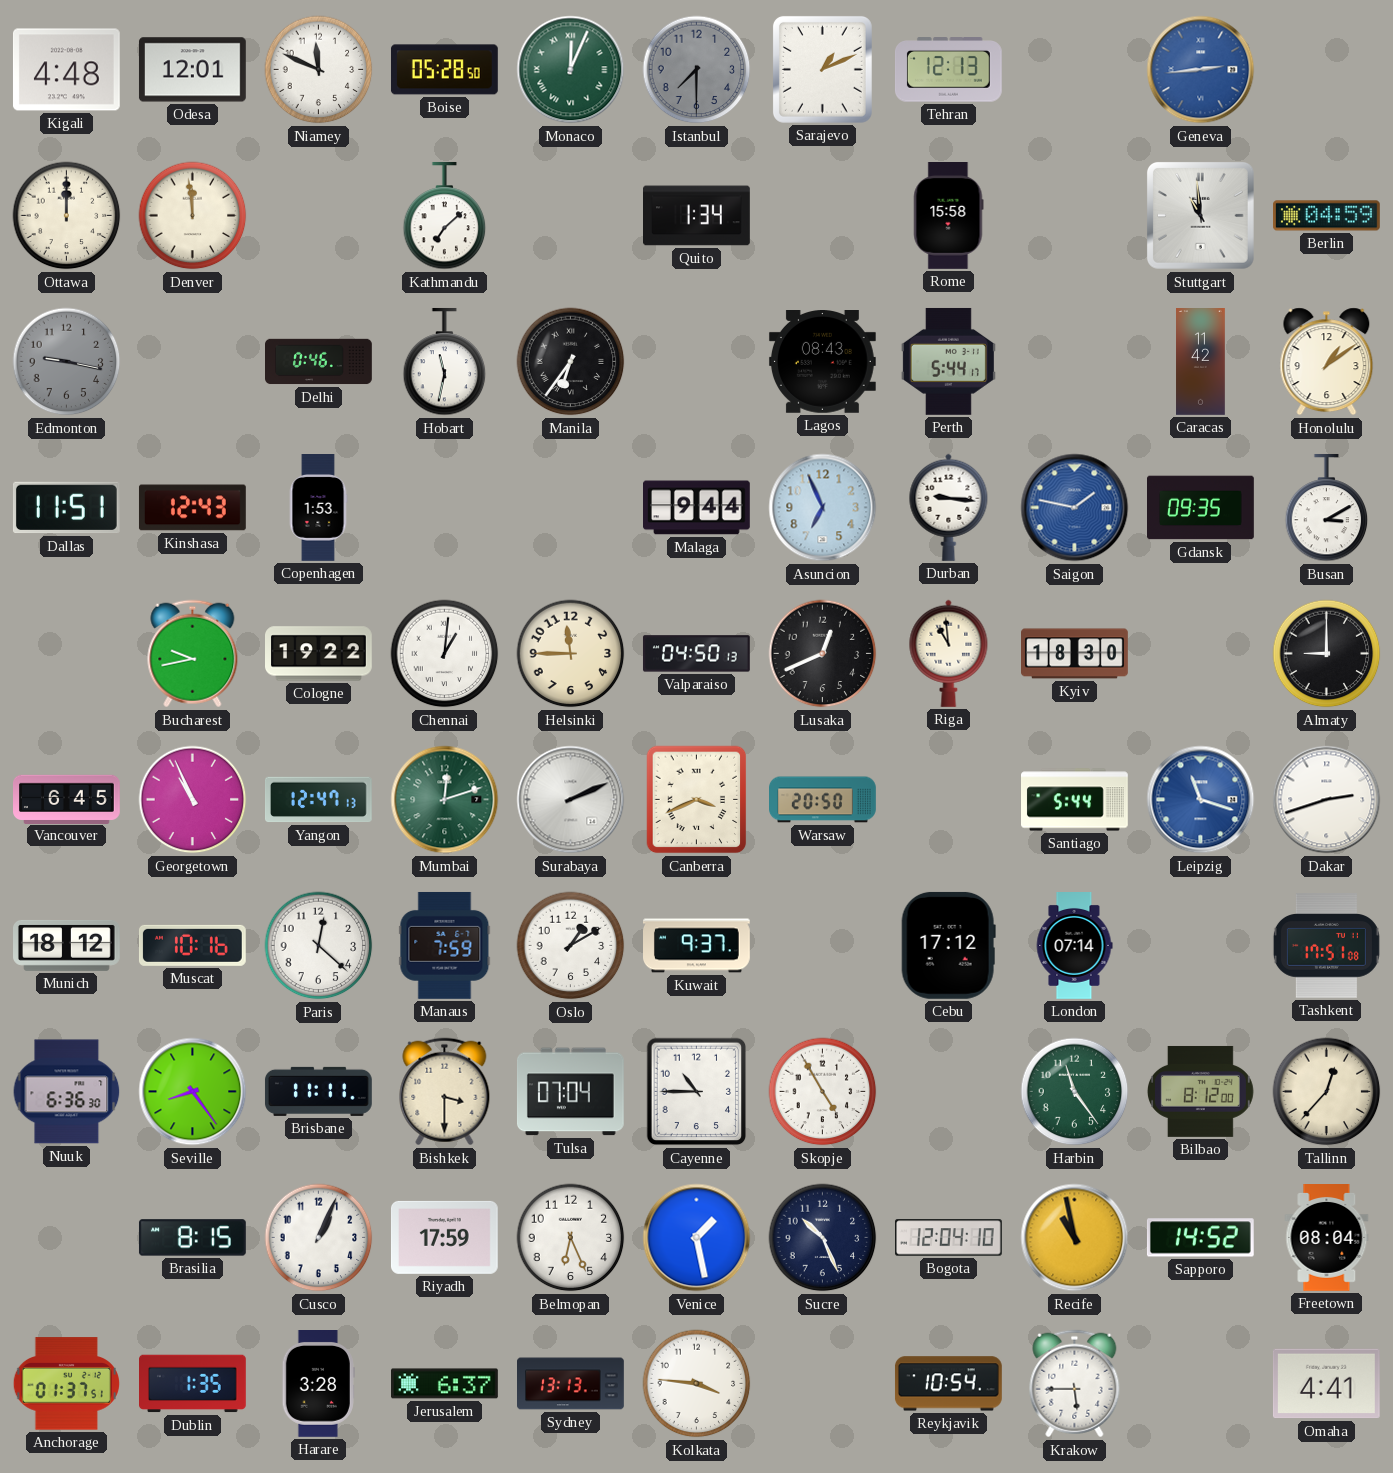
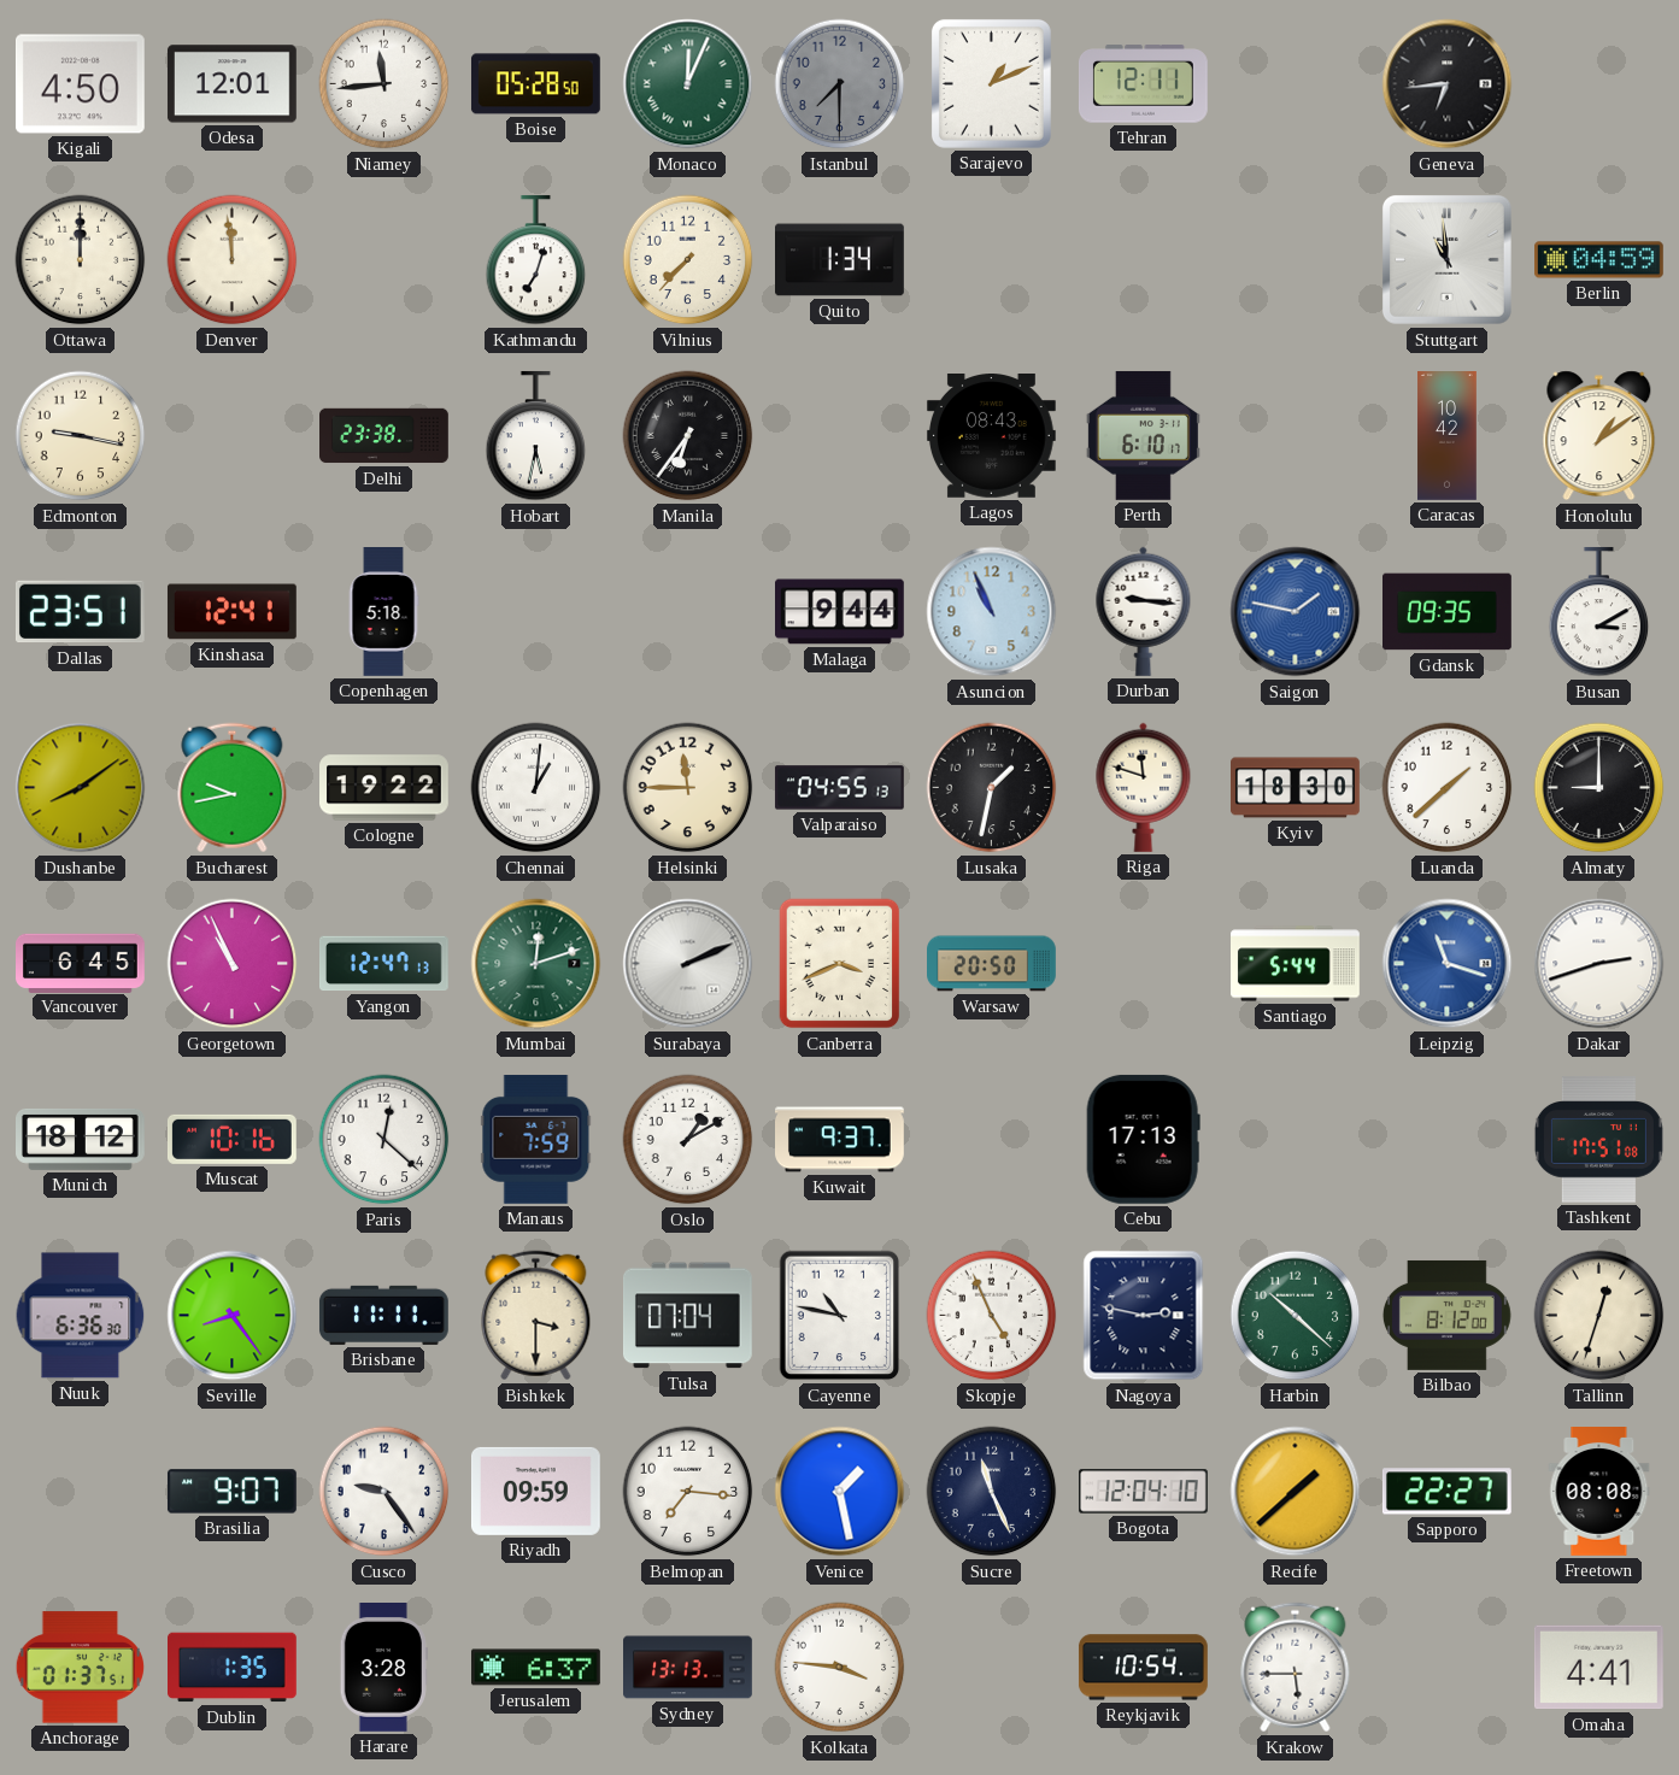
Kigali: 4:48 -> 4:50 (80, 84)
Niamey: 11:49 -> 11:44 (384, 84)
Tehran: 12:13 -> 12:11 (1143, 84)
Geneva: 2:44 -> 6:44 (1448, 84)
Geneva dial: blue -> black (1448, 84)
Kathmandu: 7:08 -> 7:03 (536, 260)
Vilnius: none -> 7:37 (688, 260)
Rome: 15:58 -> none (949, 216)
Edmonton dial: grey -> cream (81, 436)
Delhi: 0:46 -> 23:38 (384, 436)
Hobart: 11:32 -> 5:32 (536, 436)
Perth: 5:44 -> 6:10 (1143, 435)
Caracas: 11:42 -> 10:42 (1448, 436)
Dallas: 11:51 -> 23:51 (80, 612)
Kinshasa: 12:43 -> 12:41 (233, 612)
Copenhagen: 1:53 -> 5:18 (383, 612)
Asuncion: 6:56 -> 10:56 (992, 612)
Dushanbe: none -> 8:09 (81, 788)
Valparaiso: 04:50 -> 04:55 (839, 788)
Lusaka: 12:41 -> 1:32 (992, 788)
Riga: 10:59 -> 11:48 (1144, 787)
Luanda: none -> 1:38 (1448, 788)
Cebu: 17:12 -> 17:13 (1143, 1139)
London: 07:14 -> none (1074, 946)
Cayenne: 10:45 -> 10:47 (840, 1316)
Skopje: 4:55 -> 4:56 (992, 1316)
Nagoya: none -> 2:47 (1144, 1316)
Harbin: 11:24 -> 10:22 (1296, 1316)
Tallinn: 12:37 -> 12:33 (1599, 1316)
Brasilia: 8:15 -> 9:07 (231, 1492)
Cusco: 1:04 -> 9:24 (384, 1492)
Riyadh: 17:59 -> 09:59 (535, 1491)
Belmopan: 6:26 -> 7:16 (688, 1492)
Sucre: 10:26 -> 11:26 (992, 1492)
Recife: 10:58 -> 1:38 (1296, 1492)
Sapporo: 14:52 -> 22:27 (1446, 1492)
Freetown: 08:04 -> 08:08 (1599, 1492)
